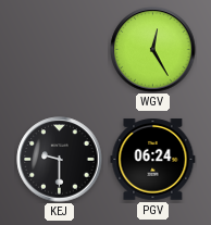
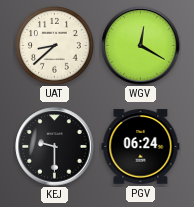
UAT: none -> 8:38 (55, 46)
WGV: 12:25 -> 12:20 (141, 46)
